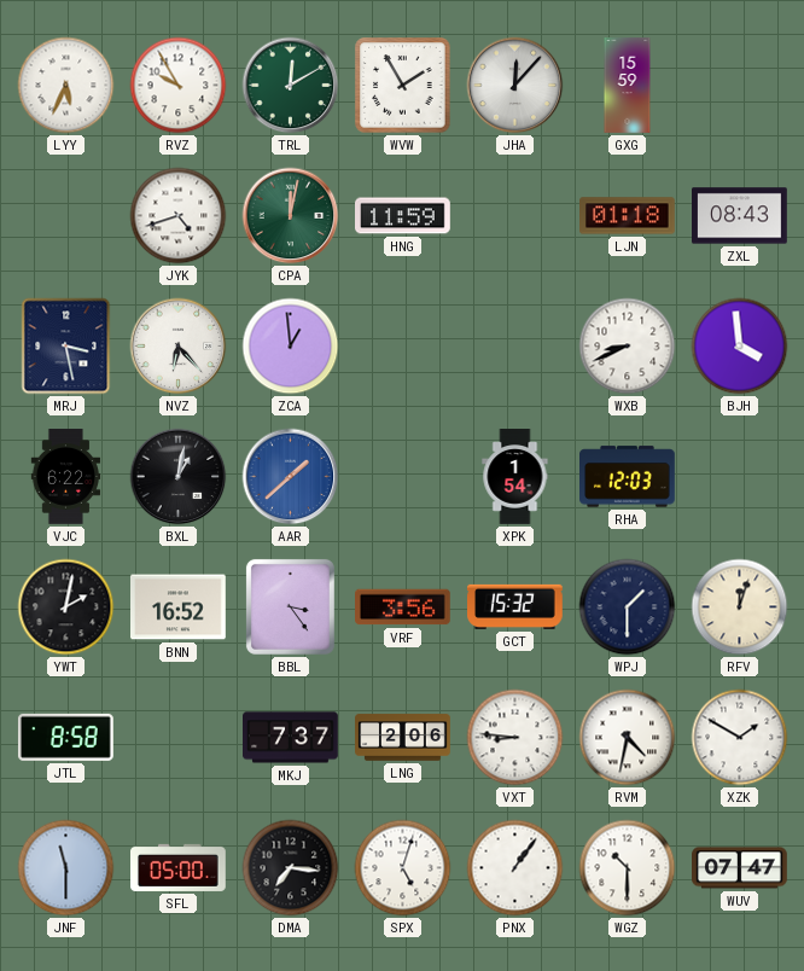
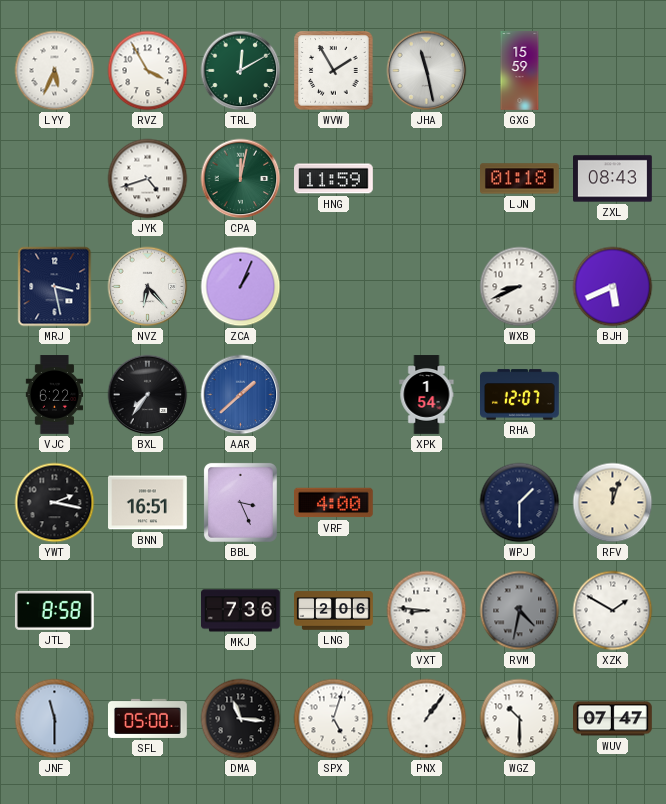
RVZ: 9:55 -> 3:55 (148, 71)
JHA: 12:07 -> 11:28 (427, 71)
ZCA: 12:59 -> 1:04 (241, 287)
BJH: 3:59 -> 5:41 (613, 287)
BXL: 1:02 -> 7:36 (148, 395)
RHA: 12:03 -> 12:07 (520, 395)
YWT: 2:02 -> 2:17 (55, 503)
BNN: 16:52 -> 16:51 (148, 503)
BBL: 3:24 -> 3:26 (240, 502)
VRF: 3:56 -> 4:00 (334, 503)
GCT: 15:32 -> none (515, 606)
MKJ: 7:37 -> 7:36 (241, 611)
RVM dial: white -> grey (520, 611)
DMA: 7:16 -> 11:16 (241, 719)
